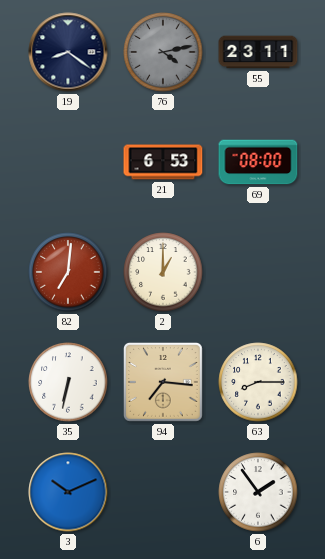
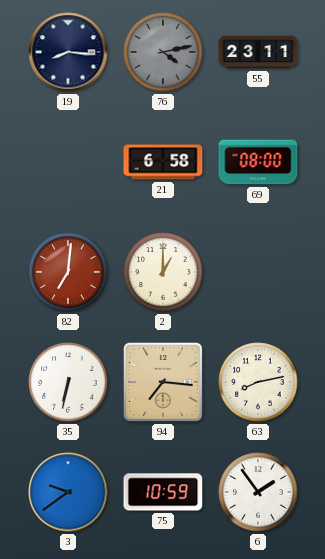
19: 8:21 -> 8:16 (68, 52)
21: 6:53 -> 6:58 (163, 162)
63: 8:15 -> 8:13 (258, 382)
3: 10:11 -> 9:39 (68, 492)
75: none -> 10:59 (163, 492)
